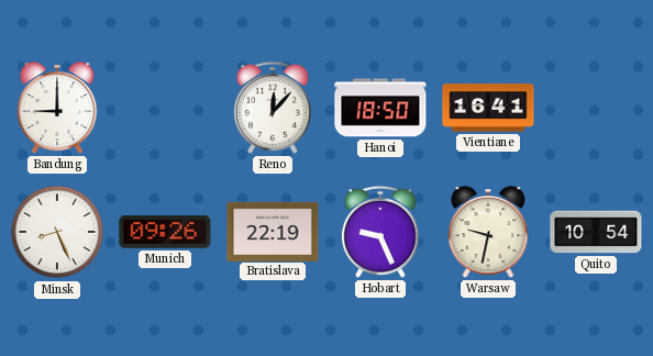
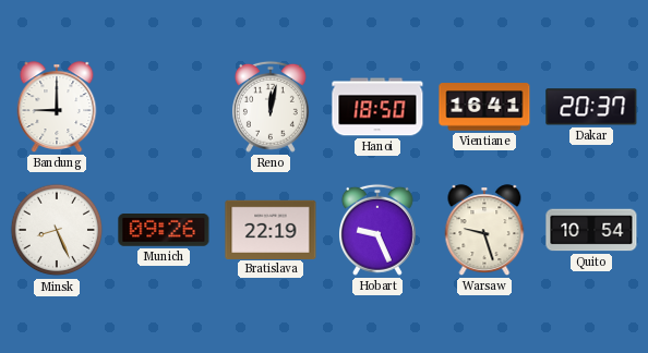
Reno: 12:07 -> 12:02 (271, 107)
Dakar: none -> 20:37 (591, 107)
Warsaw: 9:32 -> 9:27 (484, 230)
